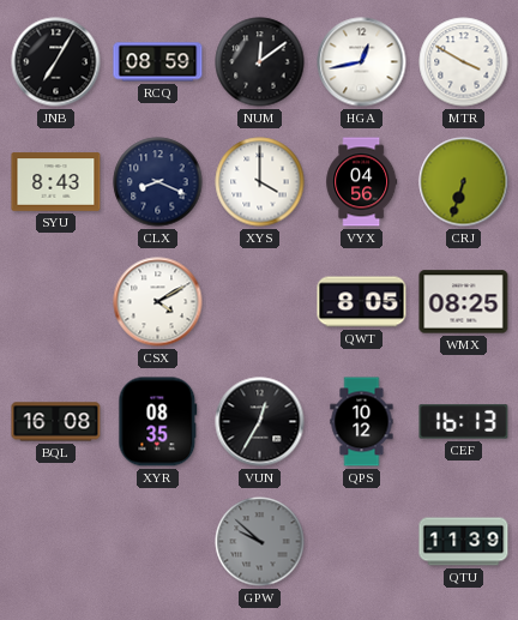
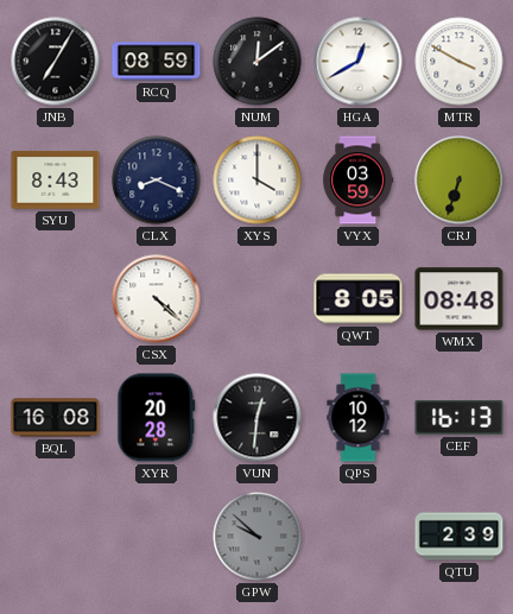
HGA: 12:43 -> 12:40 (359, 62)
VYX: 04:56 -> 03:59 (359, 181)
CSX: 4:10 -> 4:22 (157, 299)
WMX: 08:25 -> 08:48 (460, 299)
XYR: 08:35 -> 20:28 (157, 418)
VUN: 12:35 -> 12:31 (258, 418)
QTU: 11:39 -> 2:39 (460, 537)
